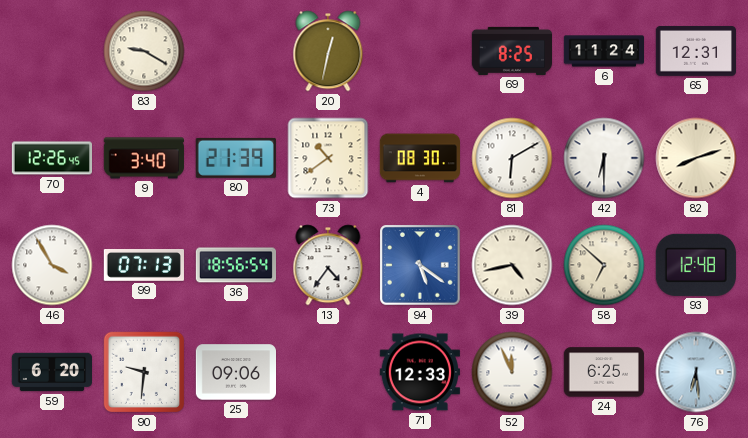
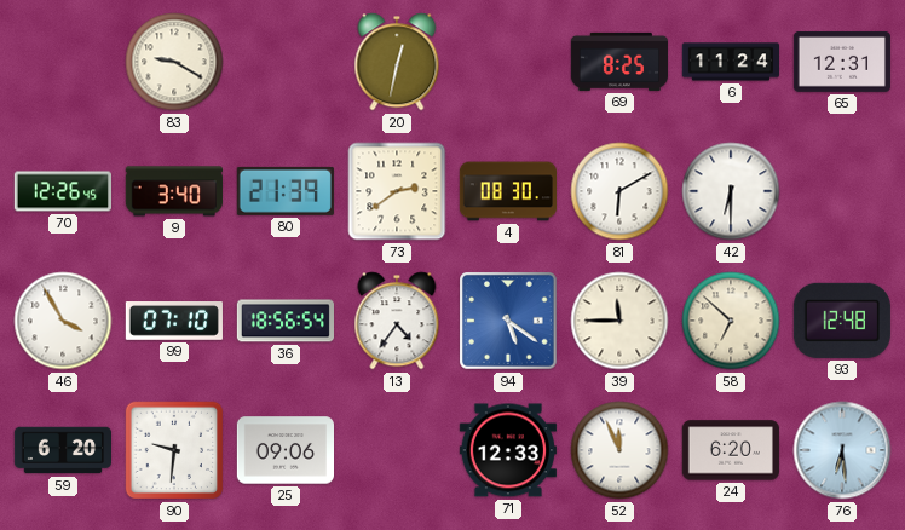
73: 10:39 -> 2:39 (397, 191)
82: 8:12 -> none (696, 158)
99: 07:13 -> 07:10 (174, 322)
39: 4:43 -> 11:45 (619, 321)
24: 6:25 -> 6:20 (730, 450)
